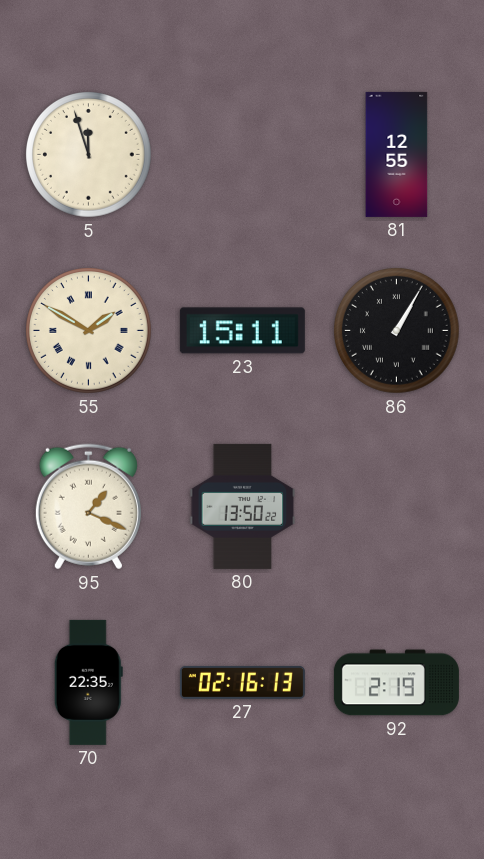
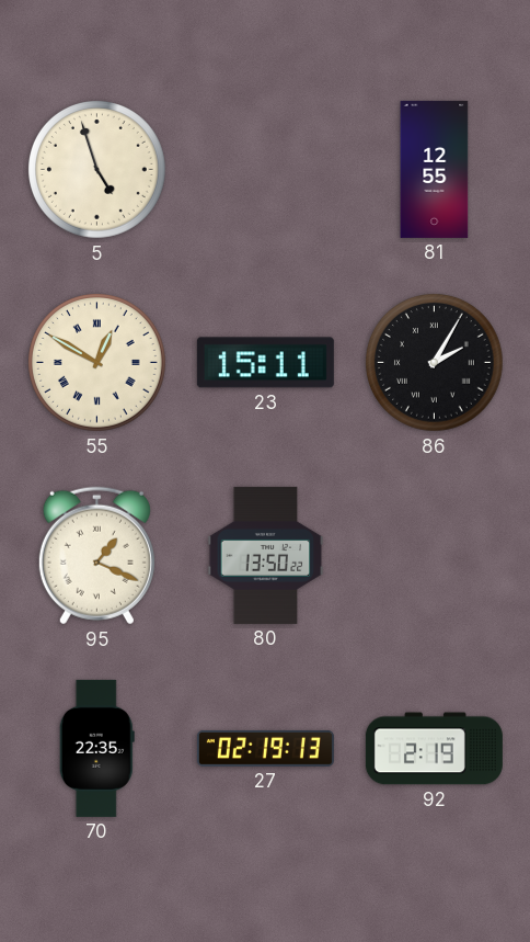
5: 11:57 -> 4:57 (97, 170)
55: 1:50 -> 12:50 (97, 363)
86: 1:05 -> 2:05 (435, 363)
27: 02:16 -> 02:19 (265, 748)
